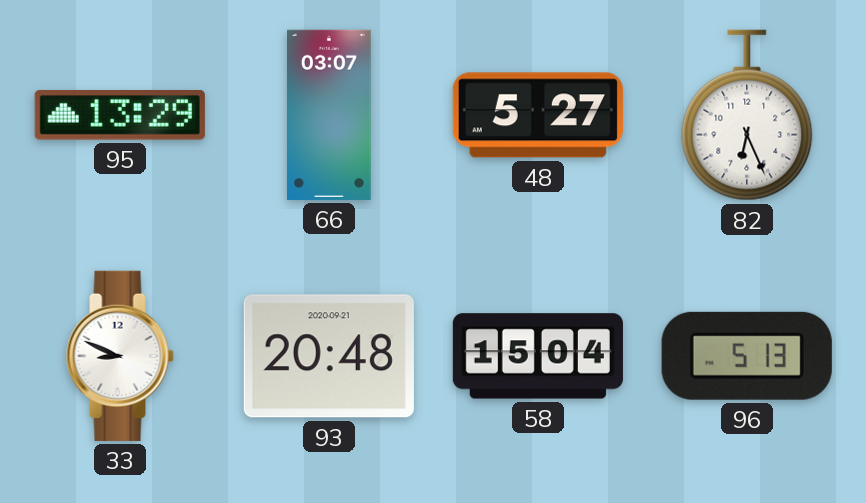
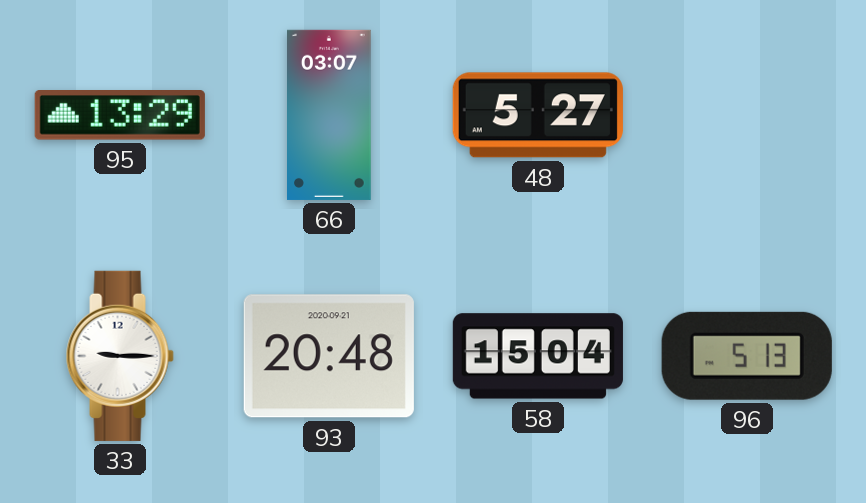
82: 6:26 -> none (747, 115)
33: 8:49 -> 9:15 (120, 356)
